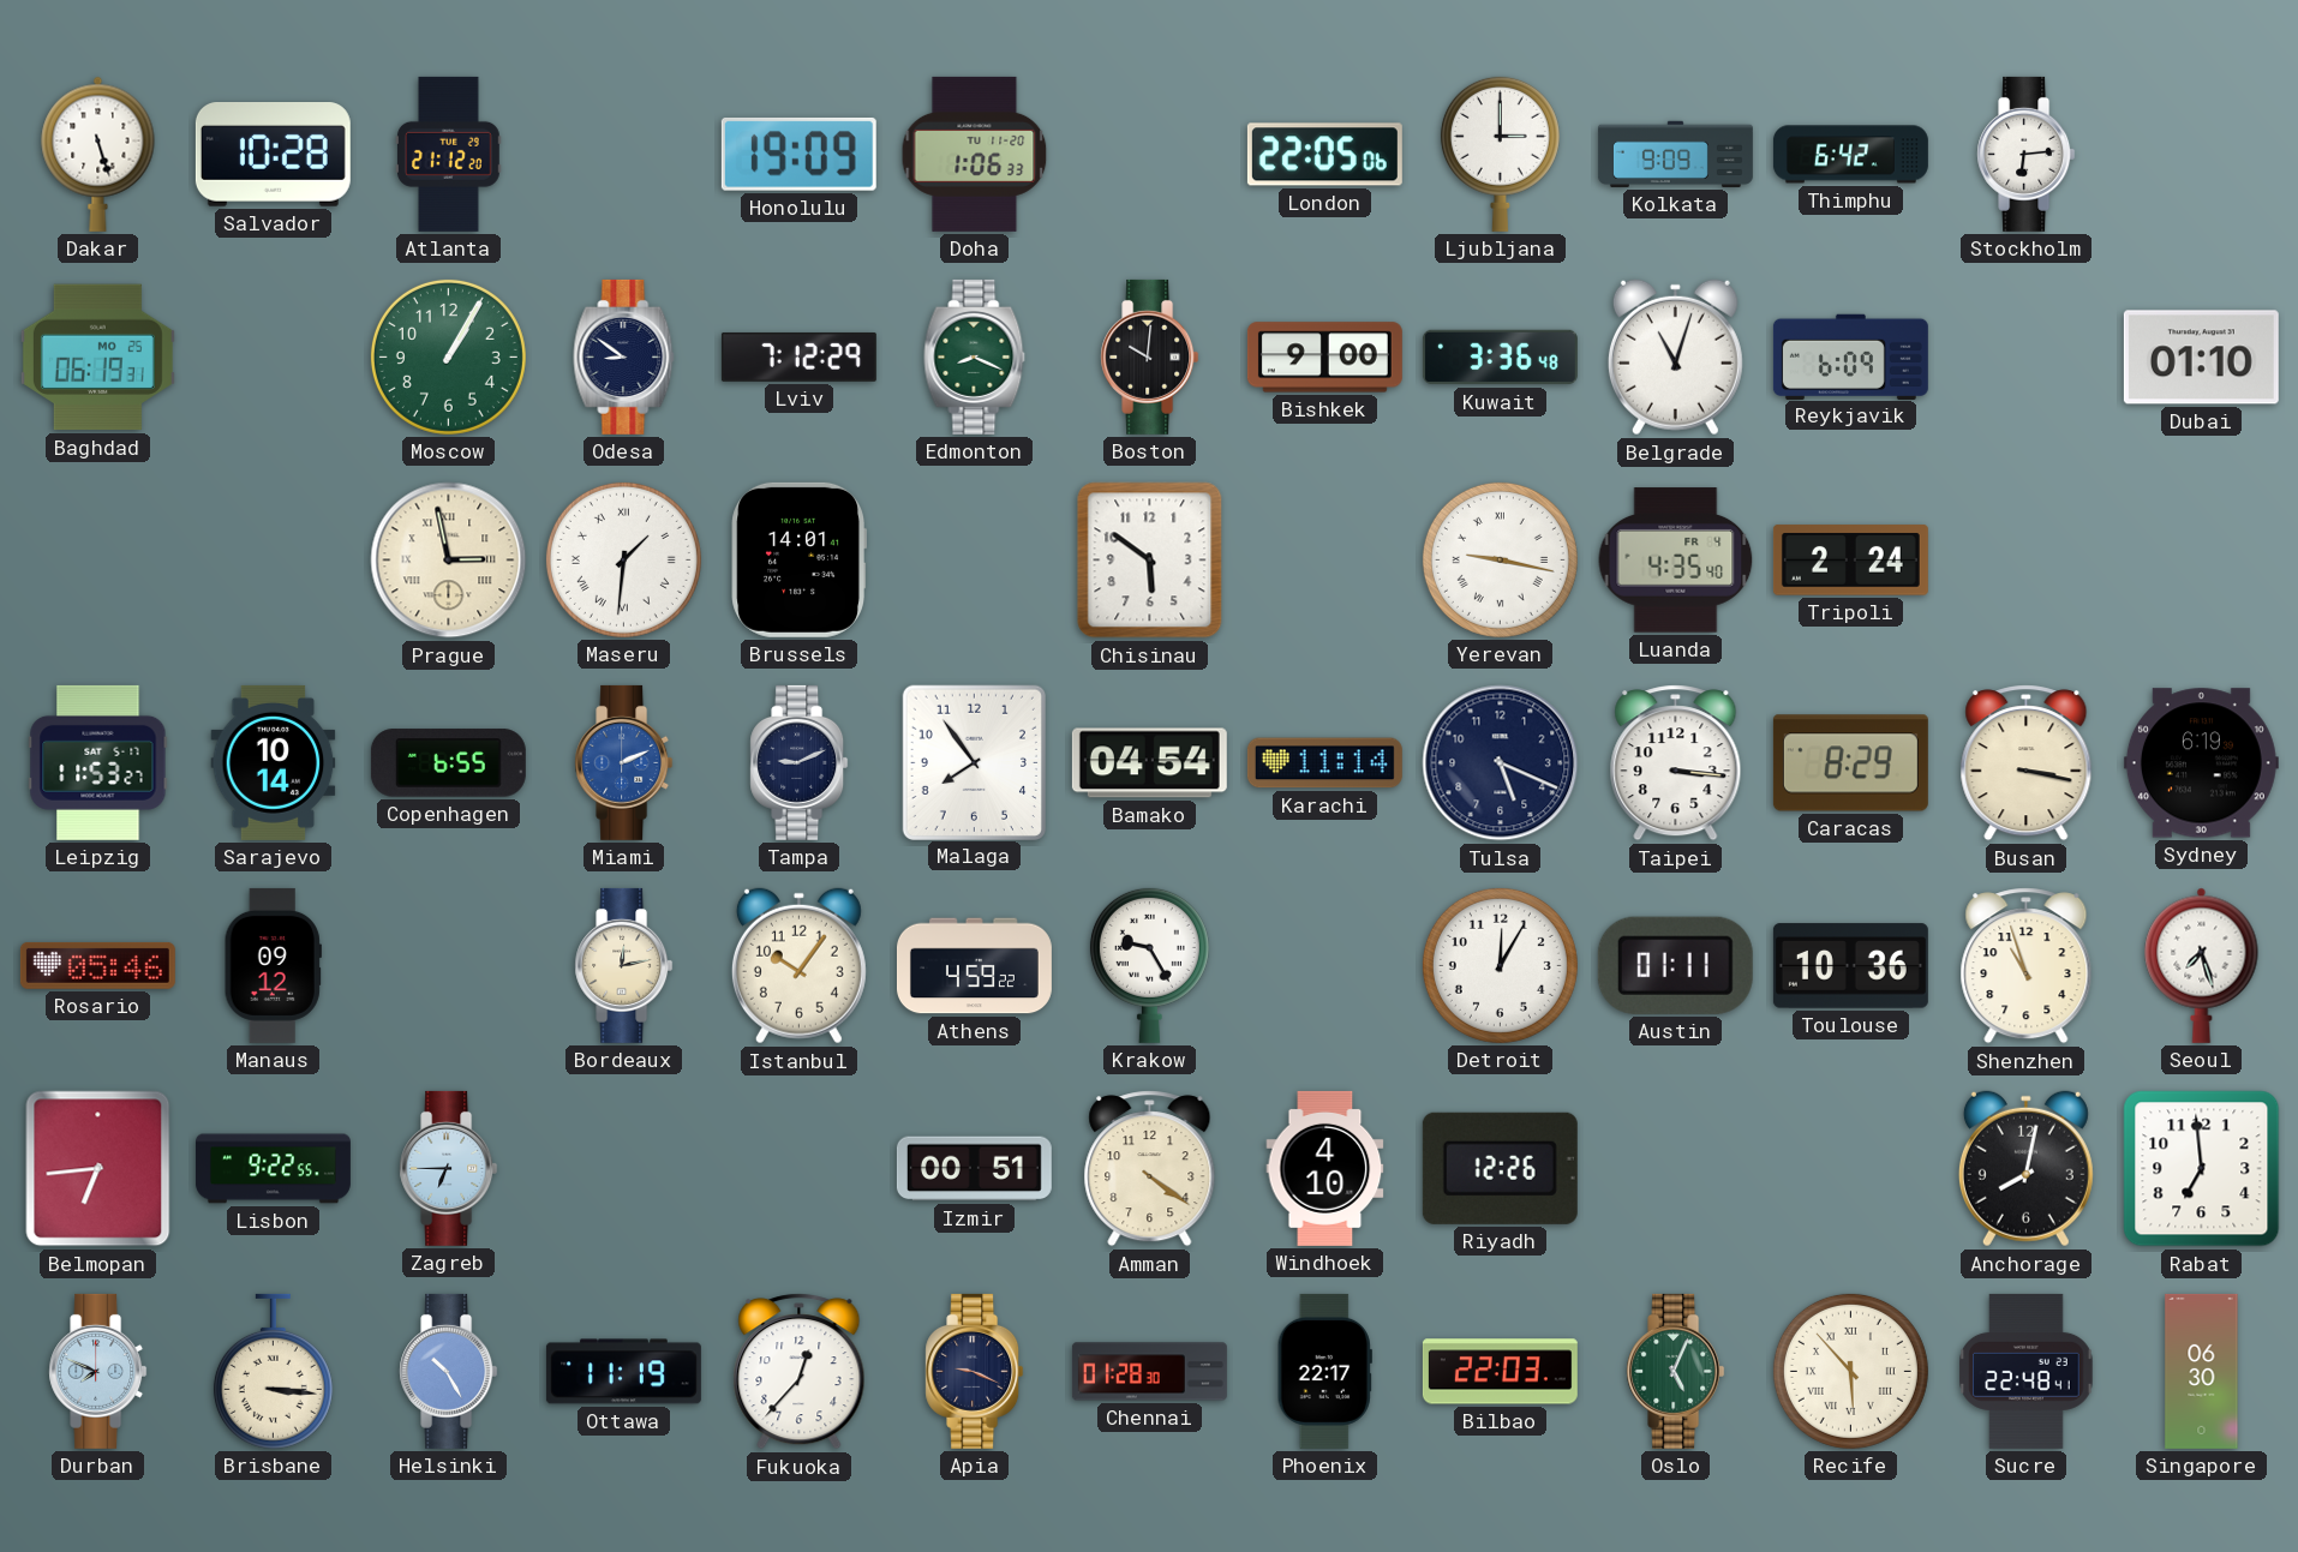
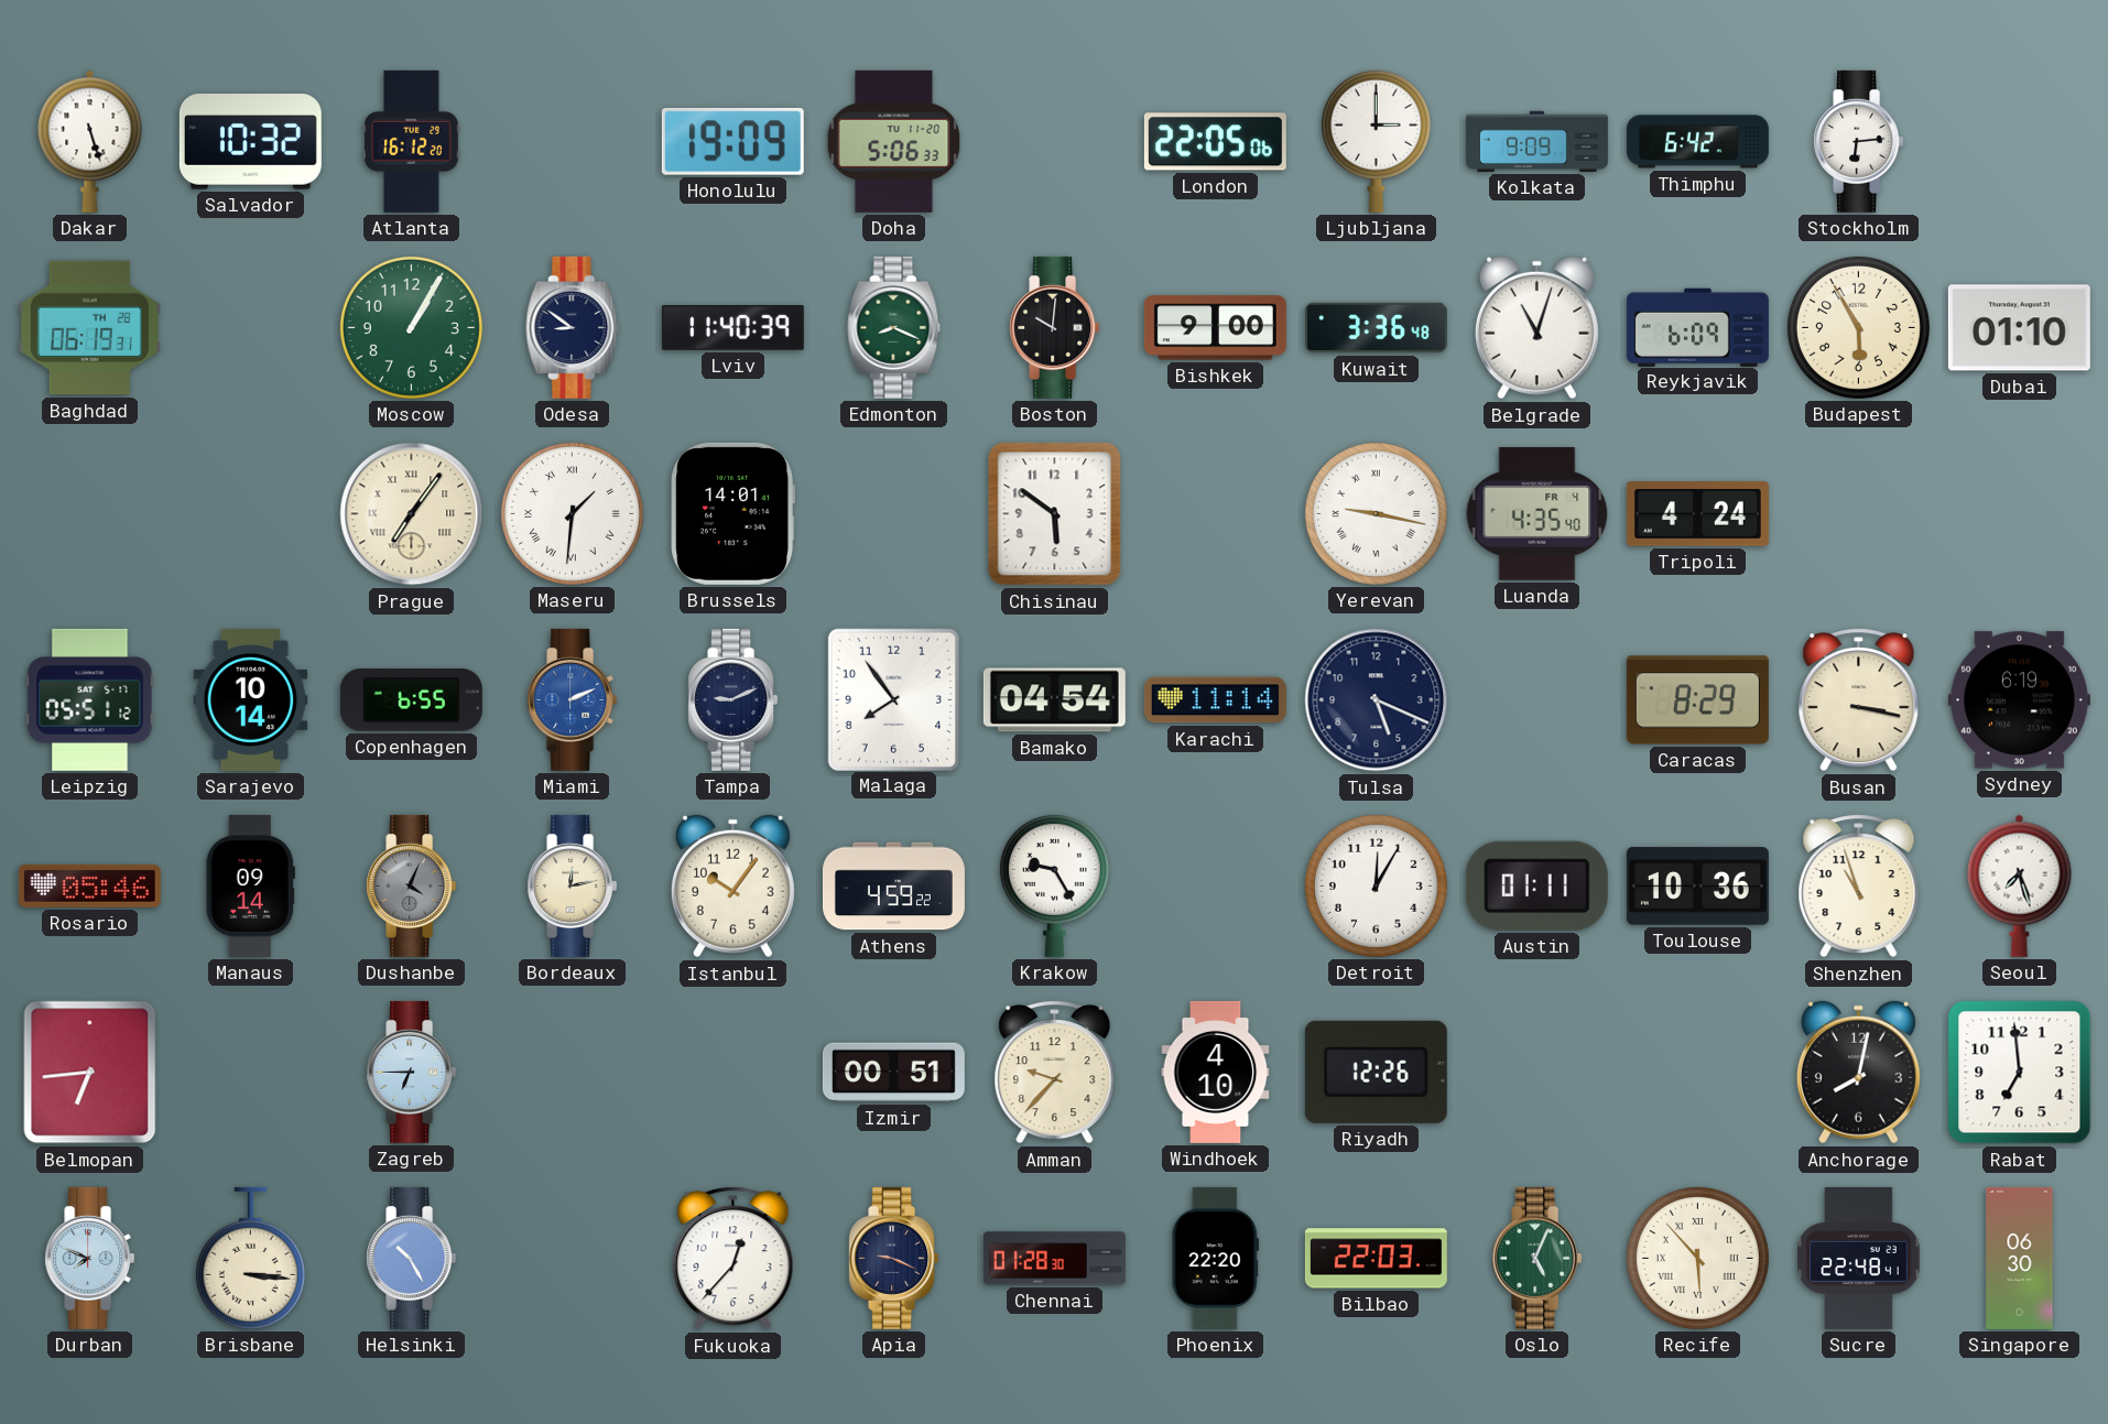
Salvador: 10:28 -> 10:32 (250, 142)
Atlanta: 21:12 -> 16:12 (412, 141)
Doha: 1:06 -> 5:06 (894, 141)
Baghdad date: MO 25 -> TH 28 (89, 328)
Lviv: 7:12 -> 11:40 (732, 328)
Budapest: none -> 5:55 (1858, 327)
Prague: 2:58 -> 7:06 (412, 514)
Tripoli: 2:24 -> 4:24 (1697, 514)
Leipzig: 11:53 -> 05:51 (90, 699)
Taipei: 3:16 -> none (1676, 763)
Manaus: 09:12 -> 09:14 (250, 885)
Dushanbe: none -> 4:04 (412, 885)
Lisbon: 9:22 -> none (273, 1169)
Amman: 4:21 -> 9:37 (1055, 1073)
Ottawa: 11:19 -> none (623, 1372)
Phoenix: 22:17 -> 22:20 (1215, 1258)
